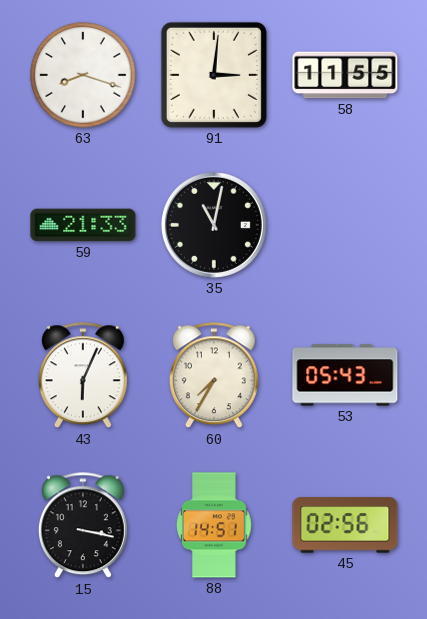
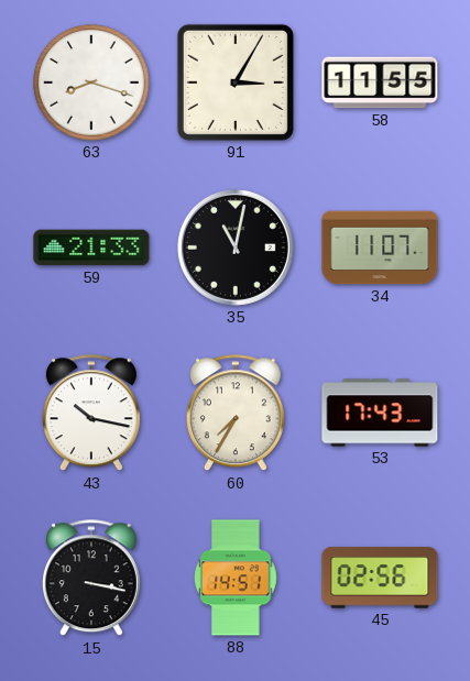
91: 3:01 -> 3:05 (236, 83)
34: none -> 11:07 (380, 248)
43: 6:04 -> 10:17 (91, 414)
53: 05:43 -> 17:43 (380, 413)
